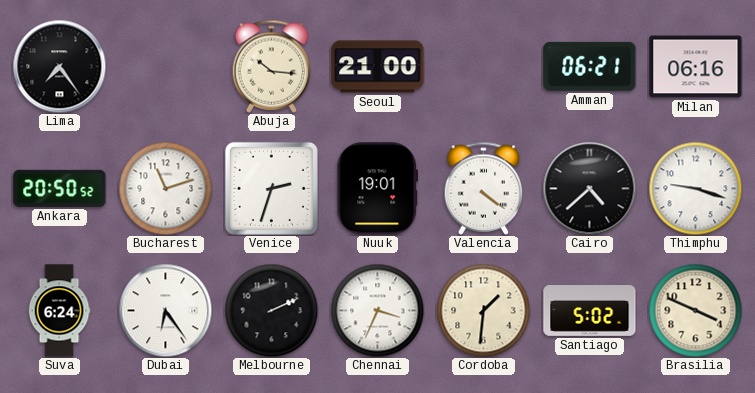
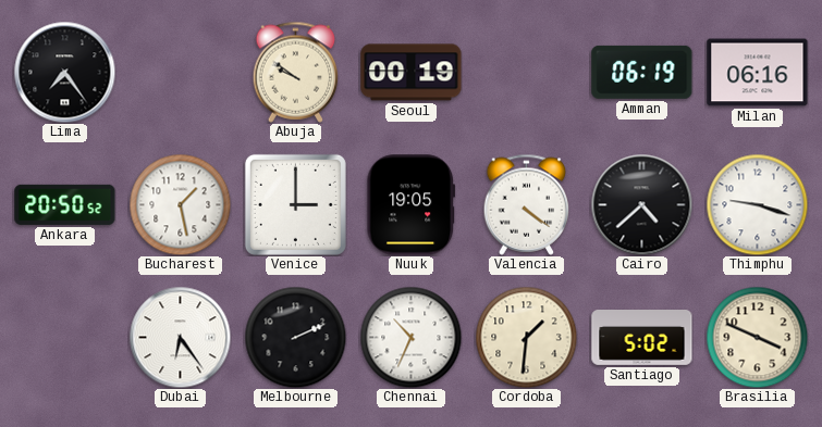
Abuja: 10:16 -> 9:51 (296, 72)
Seoul: 21:00 -> 00:19 (412, 73)
Amman: 06:21 -> 06:19 (642, 72)
Bucharest: 11:12 -> 1:28 (180, 204)
Venice: 2:33 -> 3:00 (295, 204)
Nuuk: 19:01 -> 19:05 (410, 205)
Suva: 6:24 -> none (59, 311)
Chennai: 3:34 -> 10:34 (410, 337)
